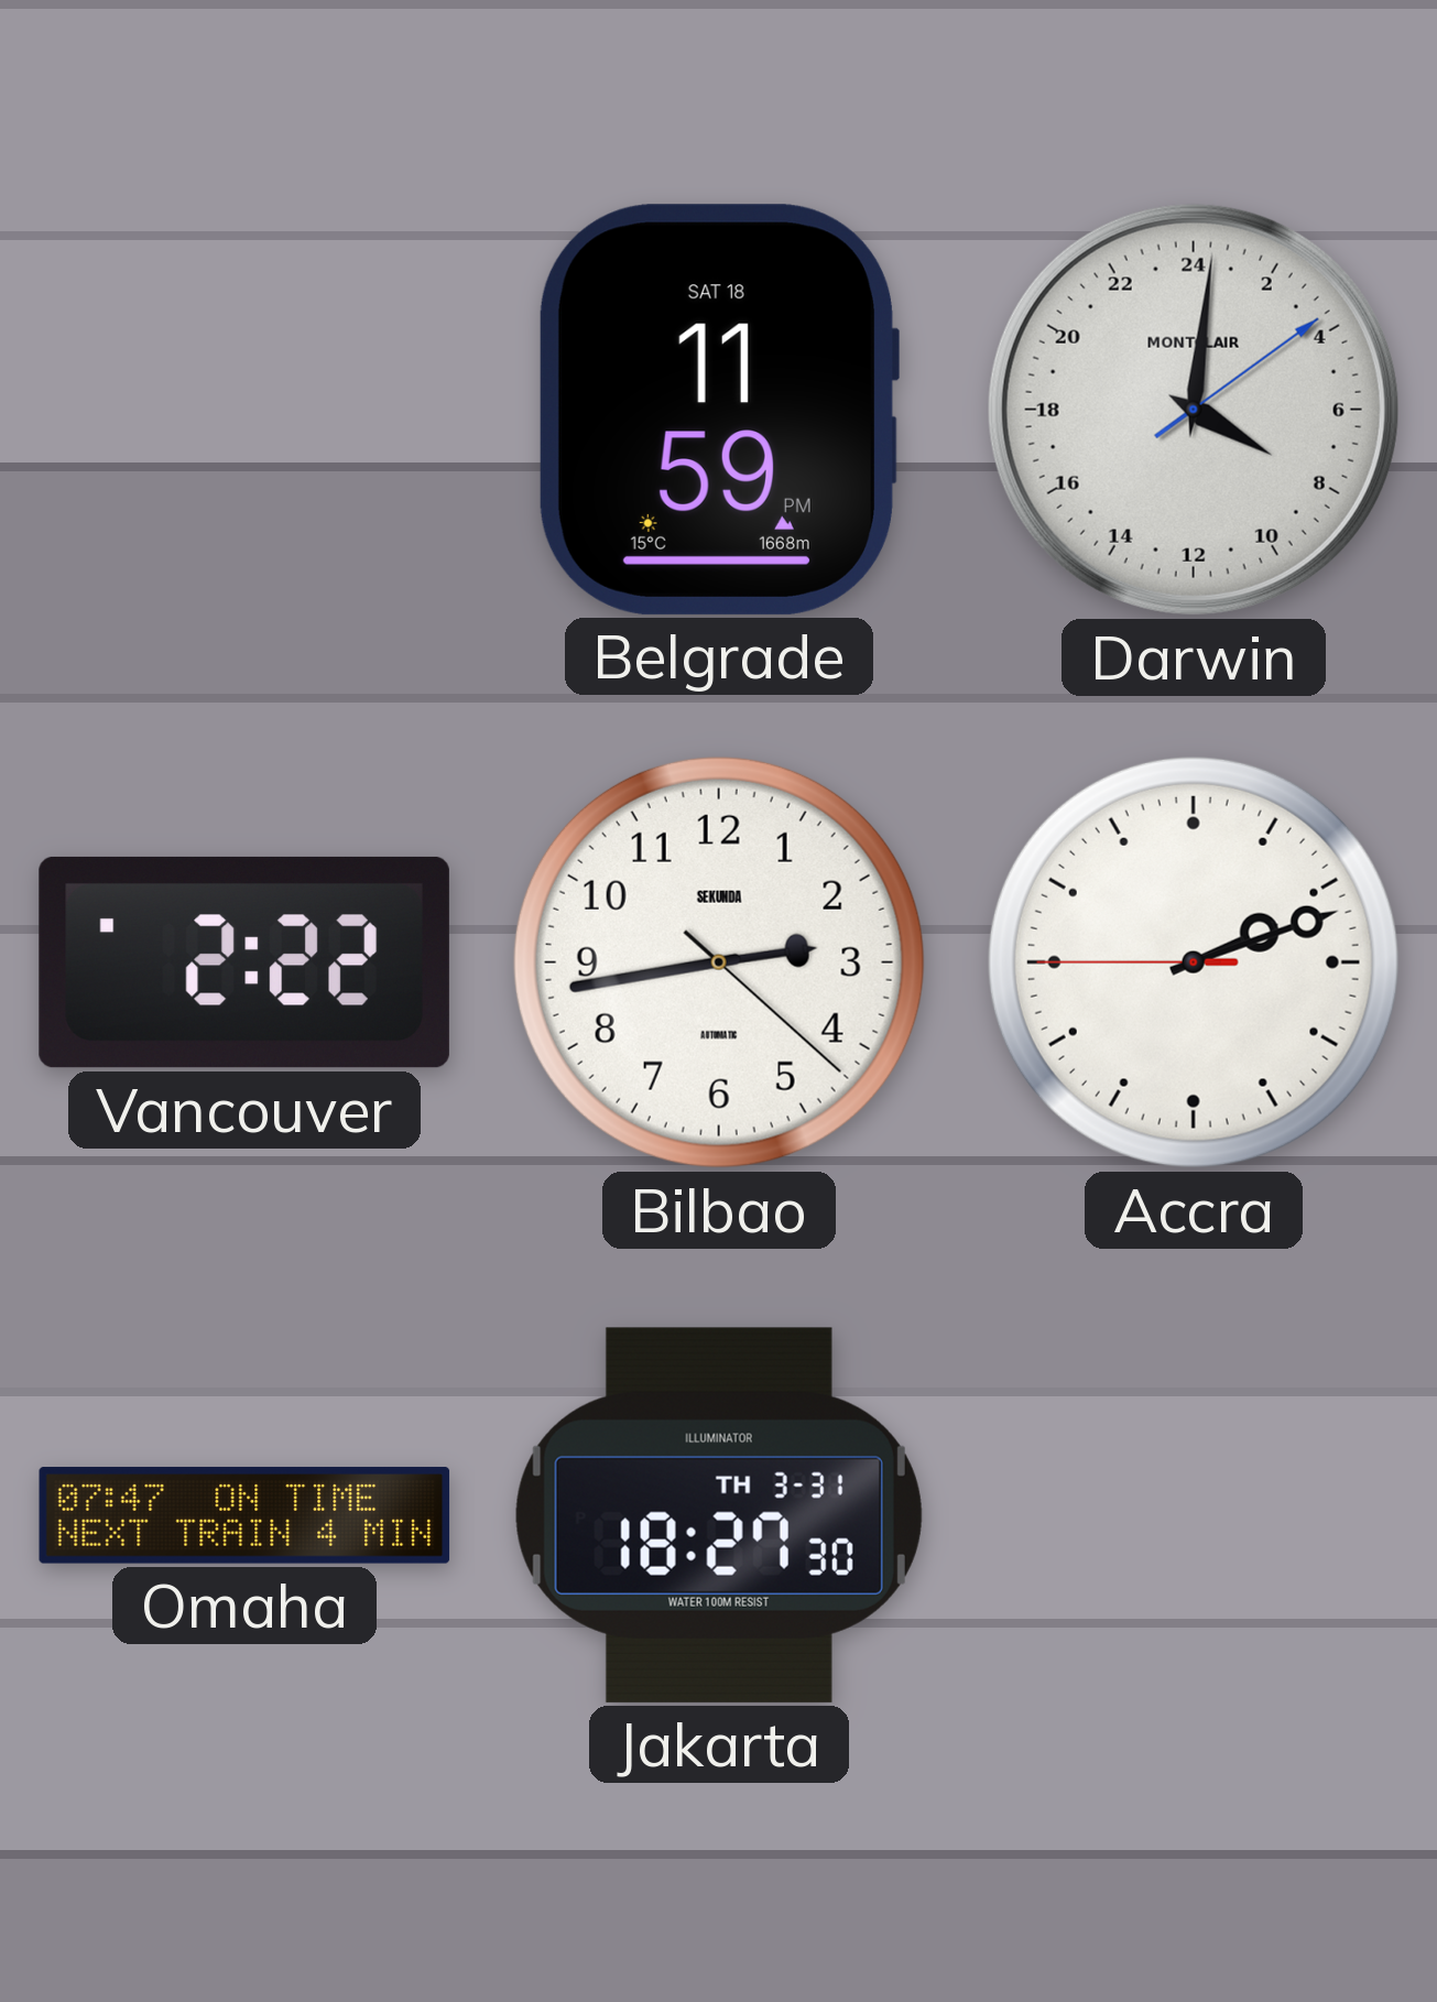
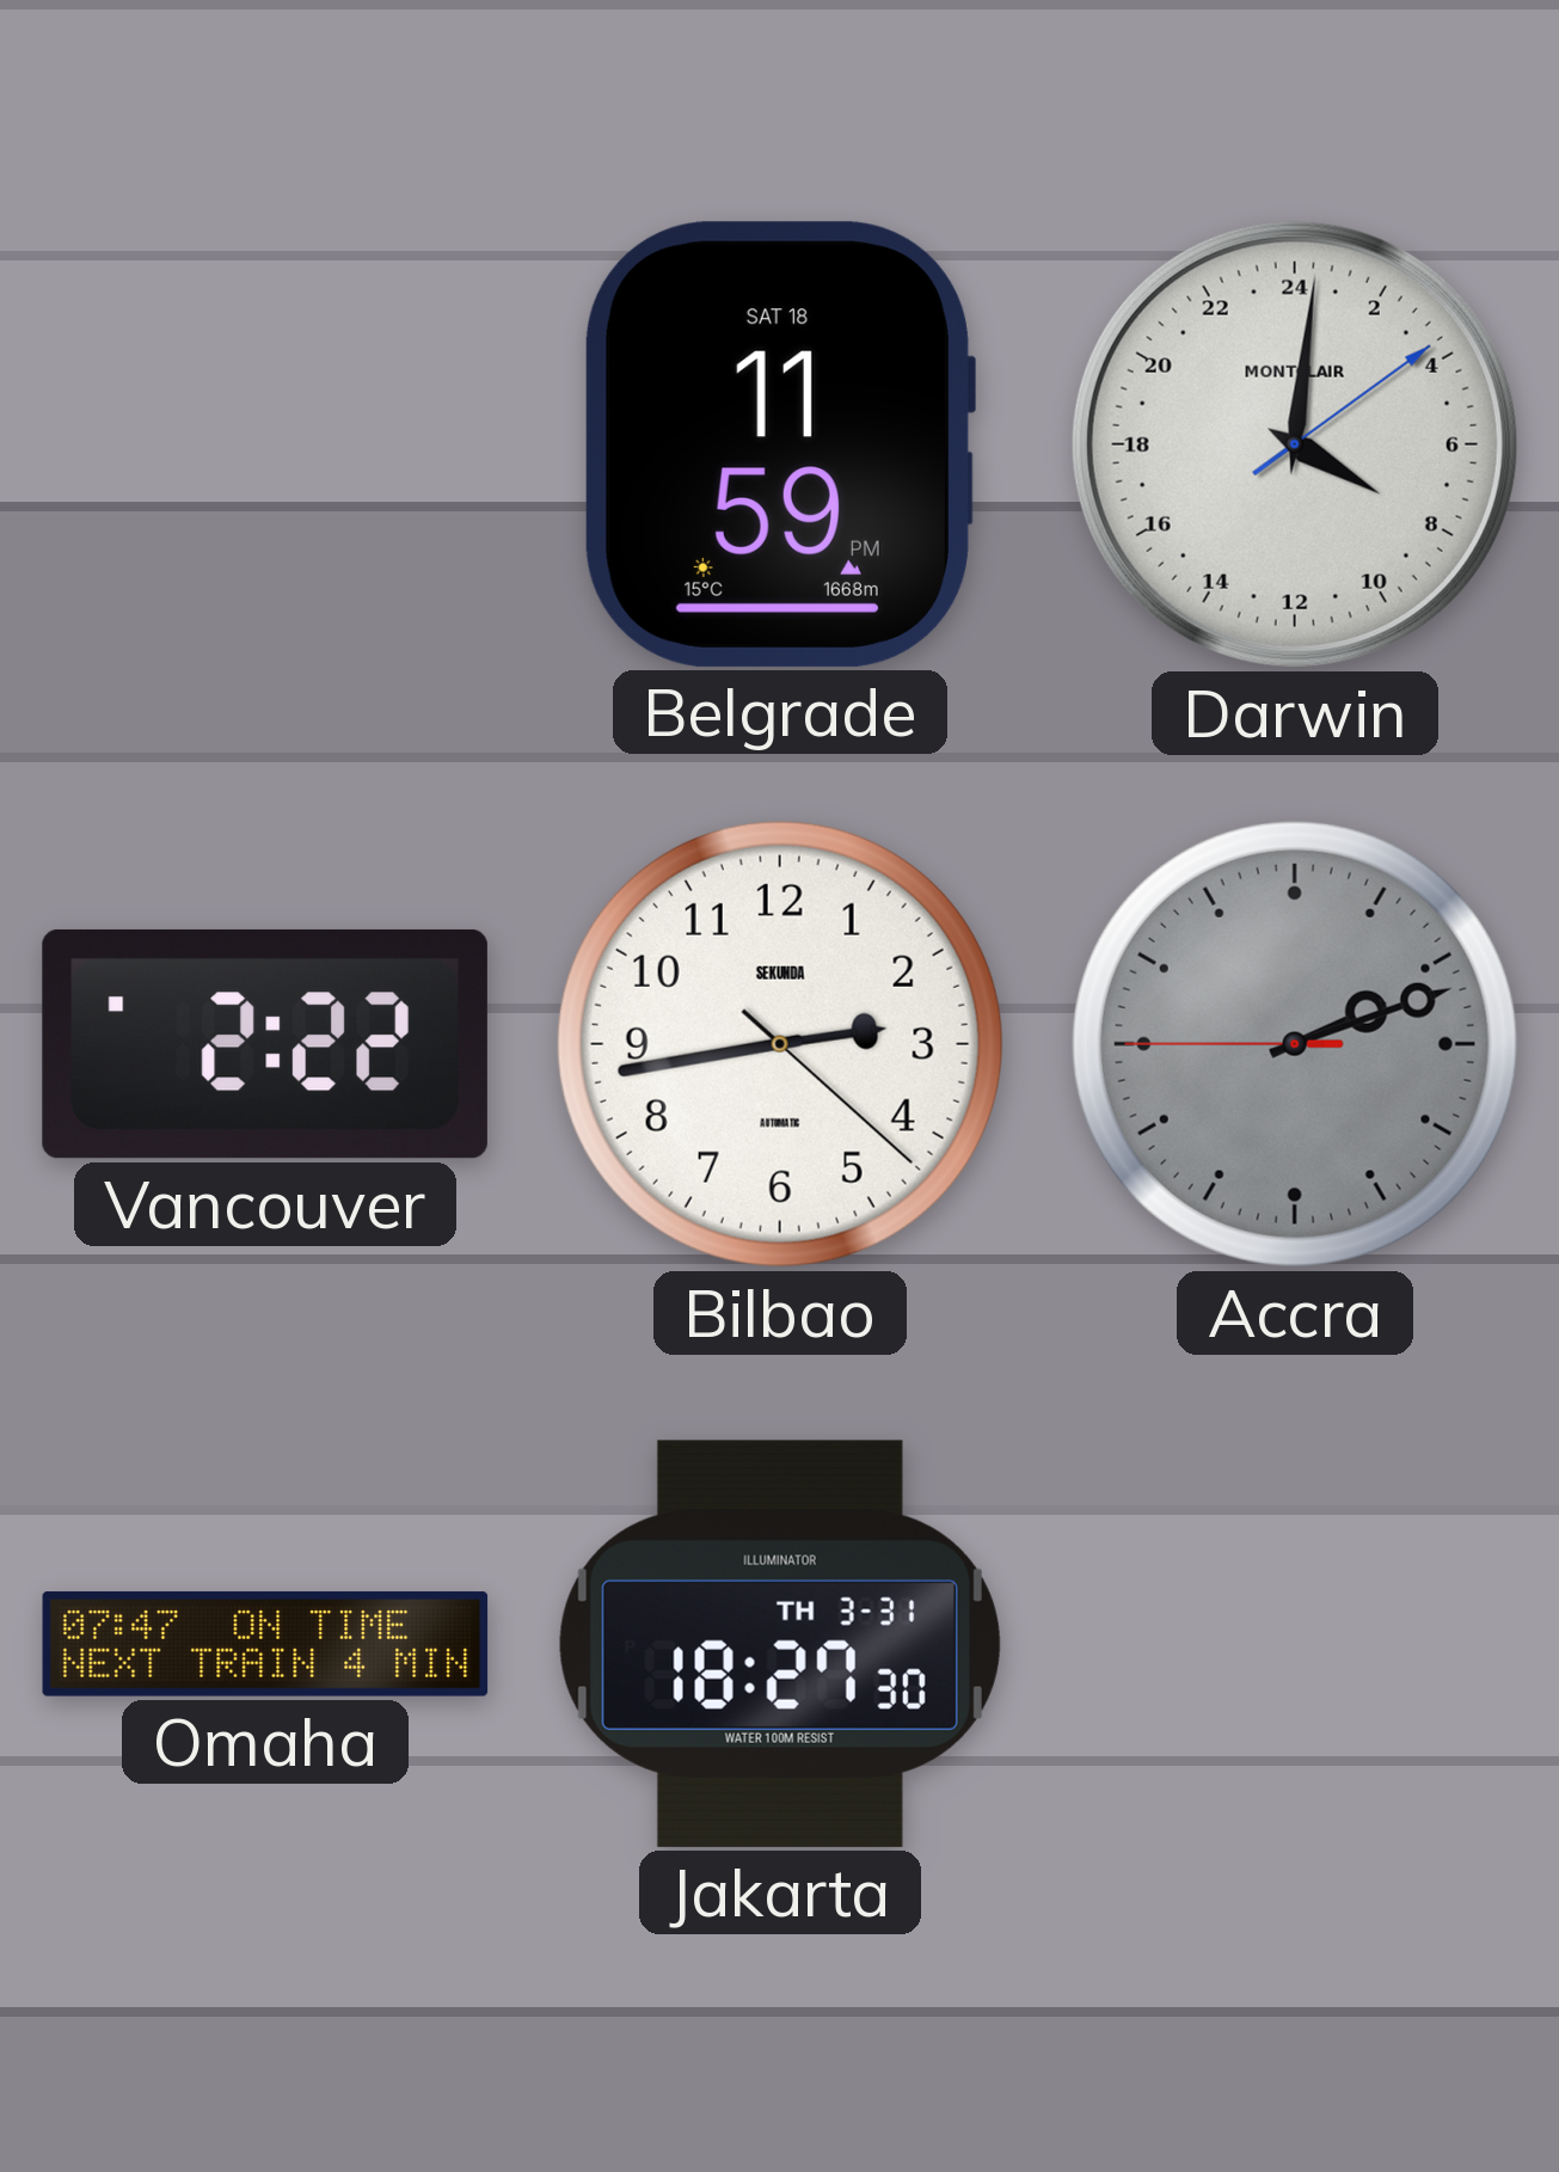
Accra dial: white -> grey (1295, 1044)
